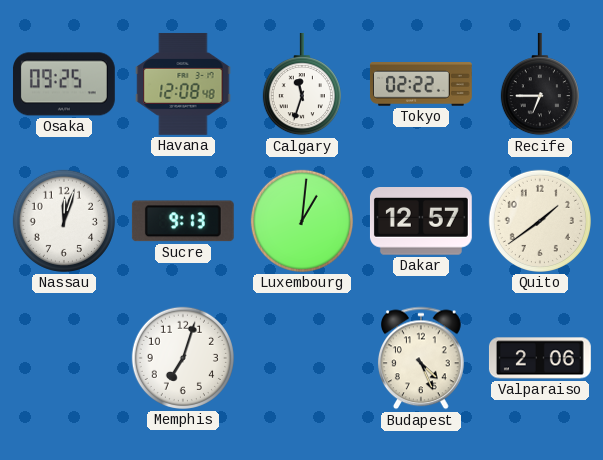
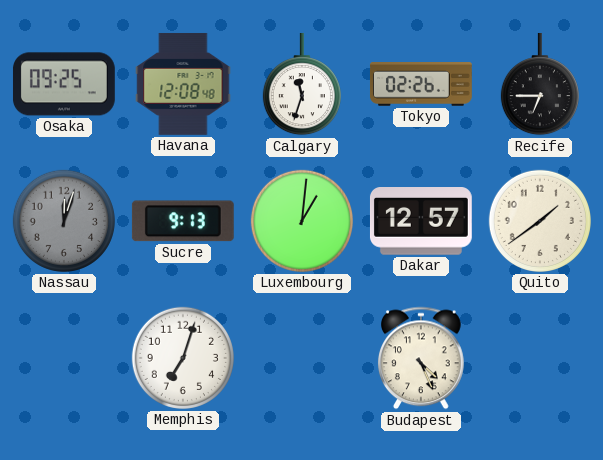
Tokyo: 02:22 -> 02:26 (421, 84)
Nassau dial: white -> grey (64, 221)
Valparaiso: 2:06 -> none (540, 358)
